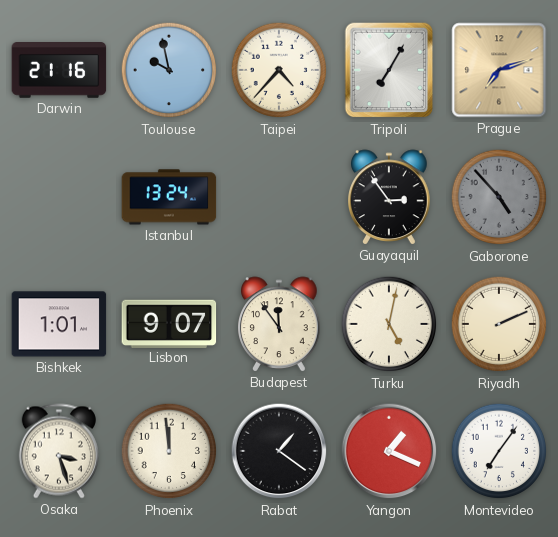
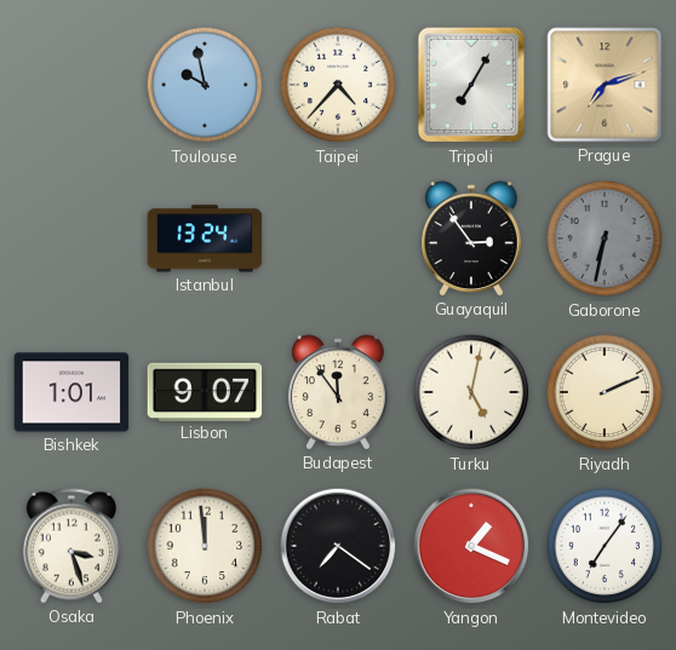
Darwin: 21:16 -> none (59, 71)
Gaborone: 4:53 -> 6:32 (605, 238)
Rabat: 1:21 -> 7:21 (338, 546)
